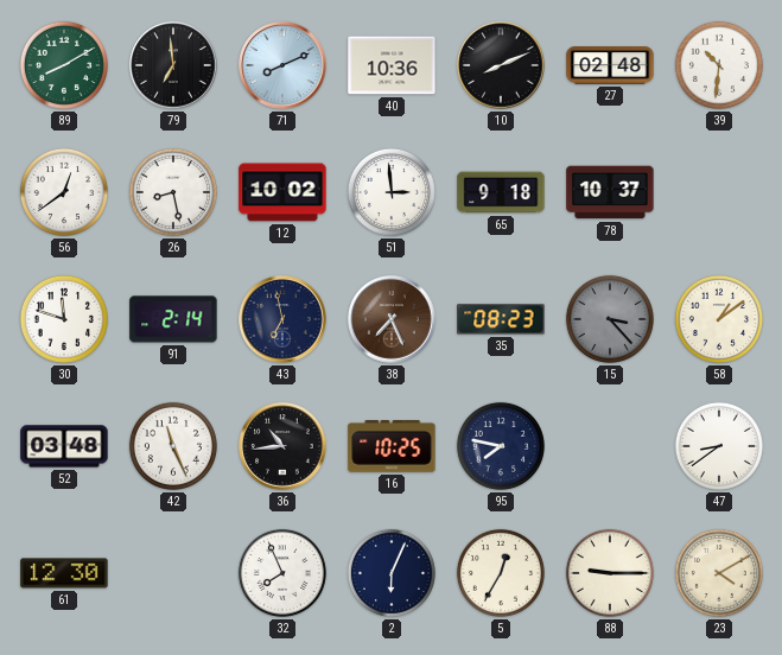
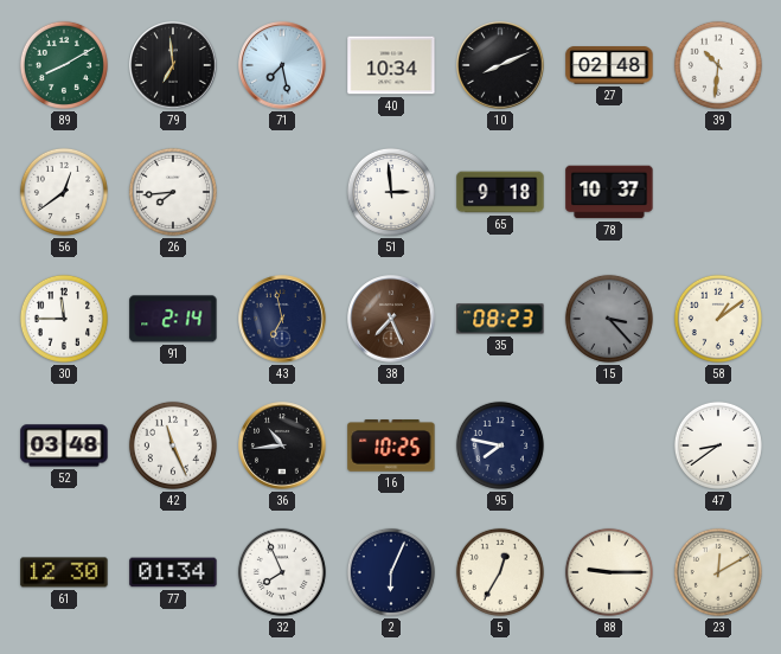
71: 8:11 -> 7:28 (282, 65)
40: 10:36 -> 10:34 (391, 65)
26: 8:28 -> 7:44 (173, 192)
12: 10:02 -> none (282, 192)
30: 11:48 -> 11:45 (64, 319)
77: none -> 01:34 (173, 572)
23: 4:10 -> 12:10 (718, 572)
